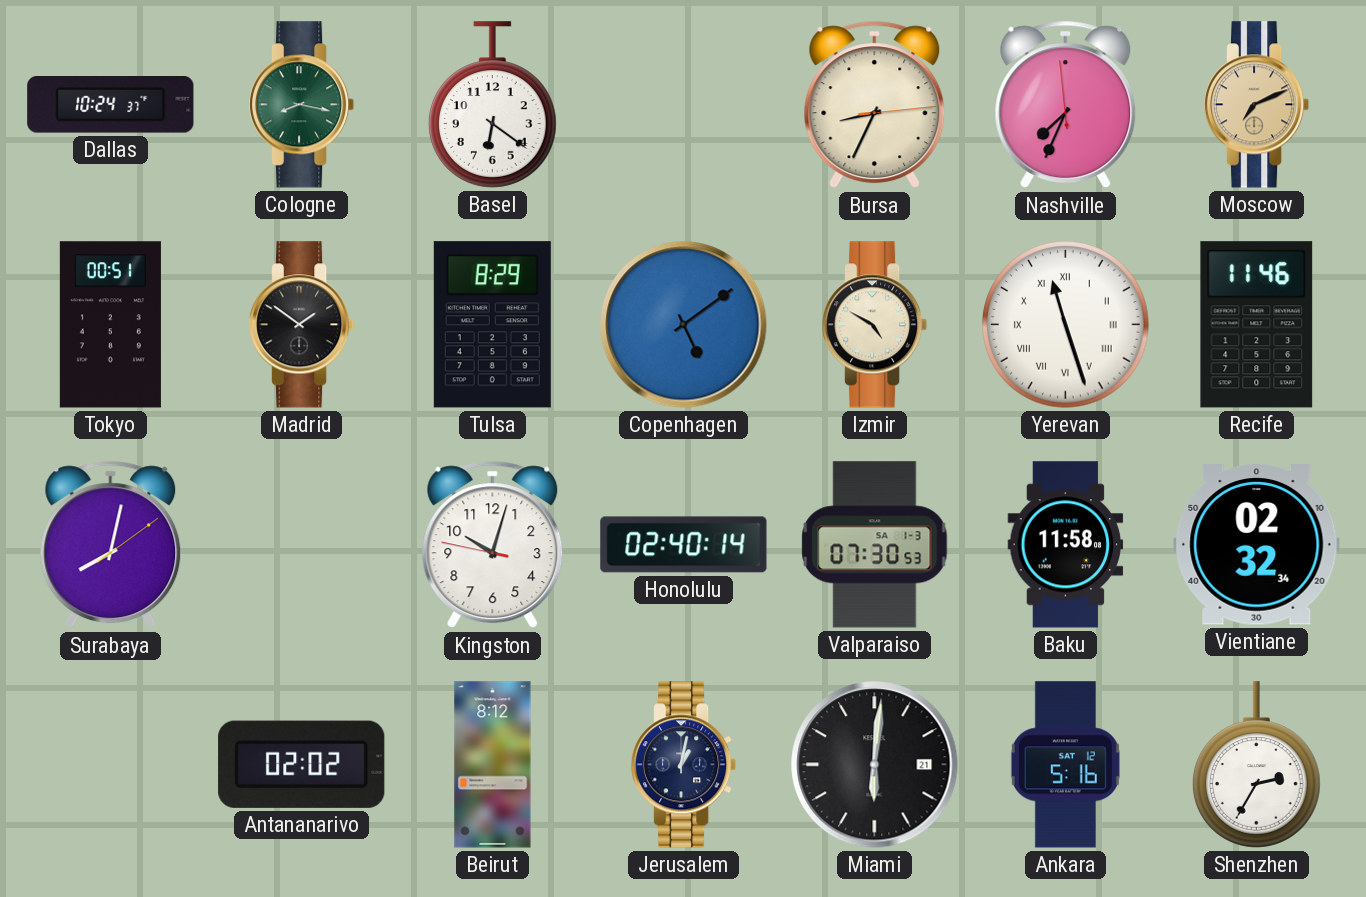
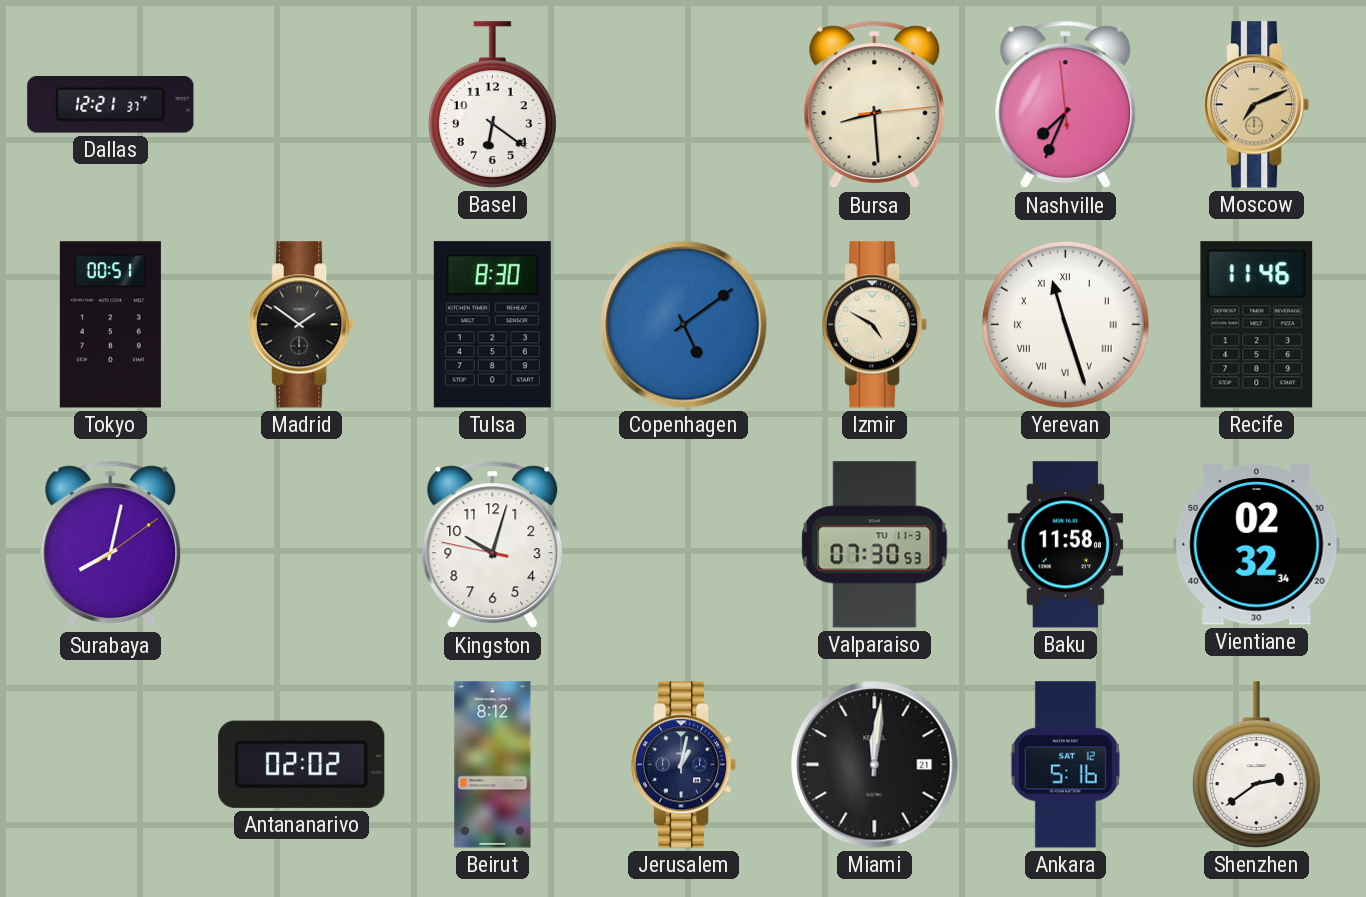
Dallas: 10:24 -> 12:21 (111, 105)
Cologne: 8:17 -> none (303, 105)
Bursa: 8:34 -> 8:29 (875, 105)
Tulsa: 8:29 -> 8:30 (492, 325)
Honolulu: 02:40 -> none (684, 545)
Valparaiso date: SA 1-3 -> TU 11-3 (875, 545)
Miami: 6:01 -> 12:01 (875, 765)
Shenzhen: 2:35 -> 2:39 (1256, 765)
